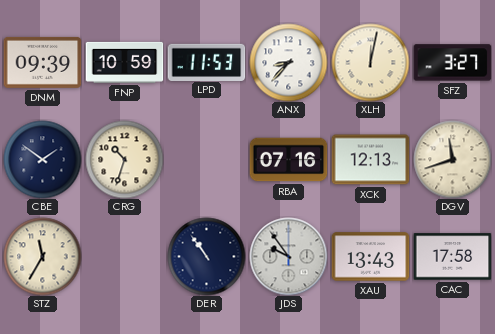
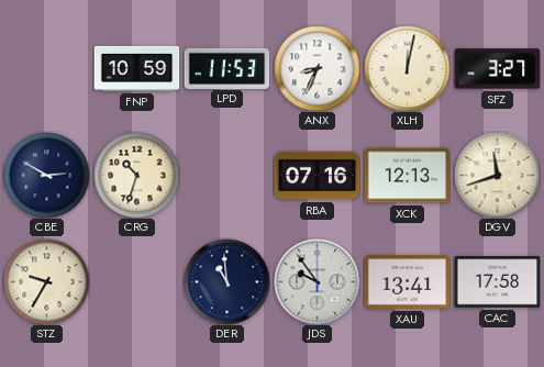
DNM: 09:39 -> none (42, 62)
ANX: 8:37 -> 8:34 (317, 68)
CBE: 1:51 -> 2:50 (46, 175)
STZ: 11:35 -> 9:35 (46, 281)
DER: 10:54 -> 10:59 (226, 281)
XAU: 13:43 -> 13:41 (407, 282)
